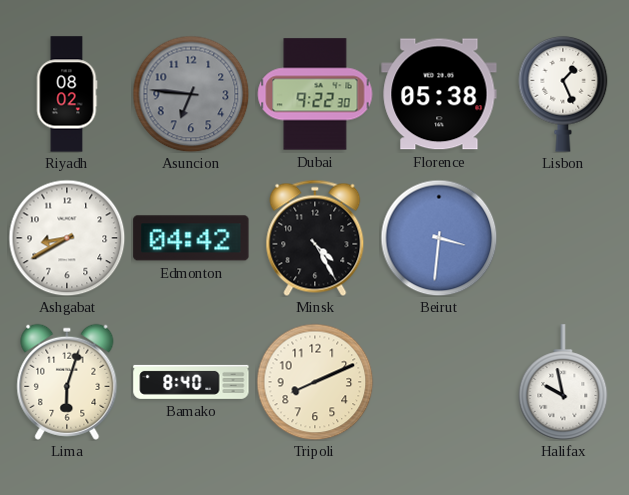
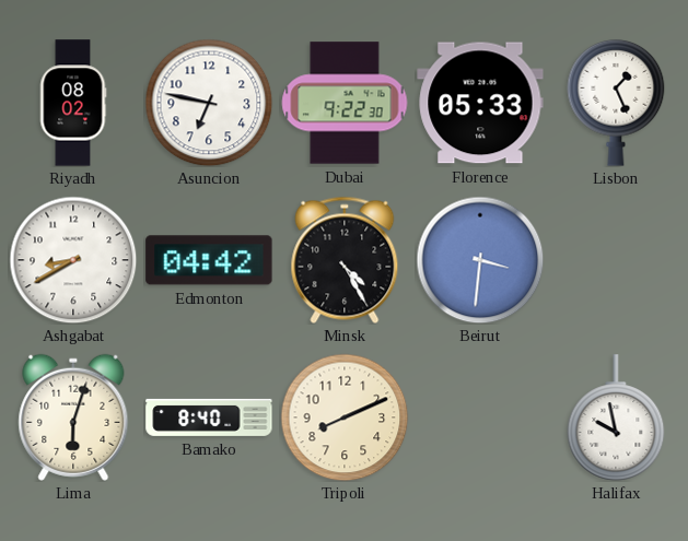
Asuncion: 6:46 -> 6:47 (209, 103)
Asuncion dial: grey -> white (209, 103)
Florence: 05:38 -> 05:33 (480, 103)
